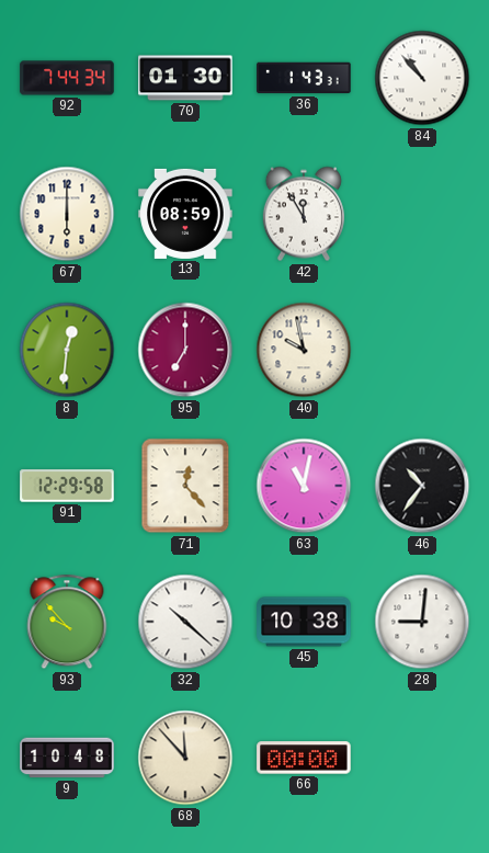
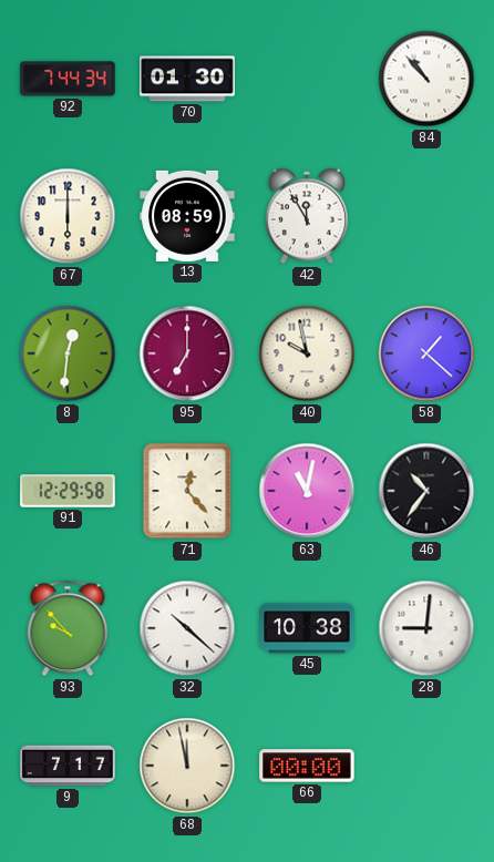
36: 1:43 -> none (304, 78)
58: none -> 1:22 (426, 353)
9: 10:48 -> 7:17 (68, 766)
68: 11:53 -> 11:58 (187, 766)
